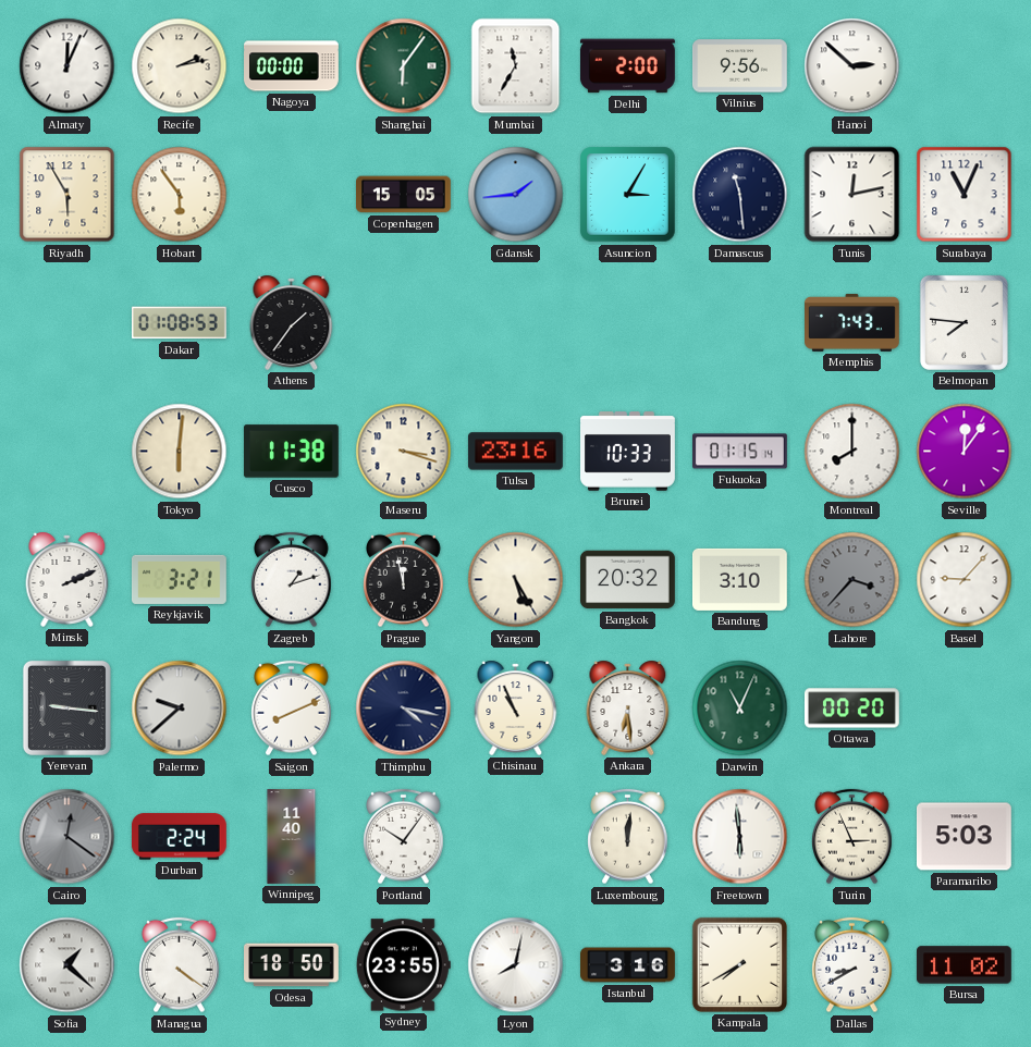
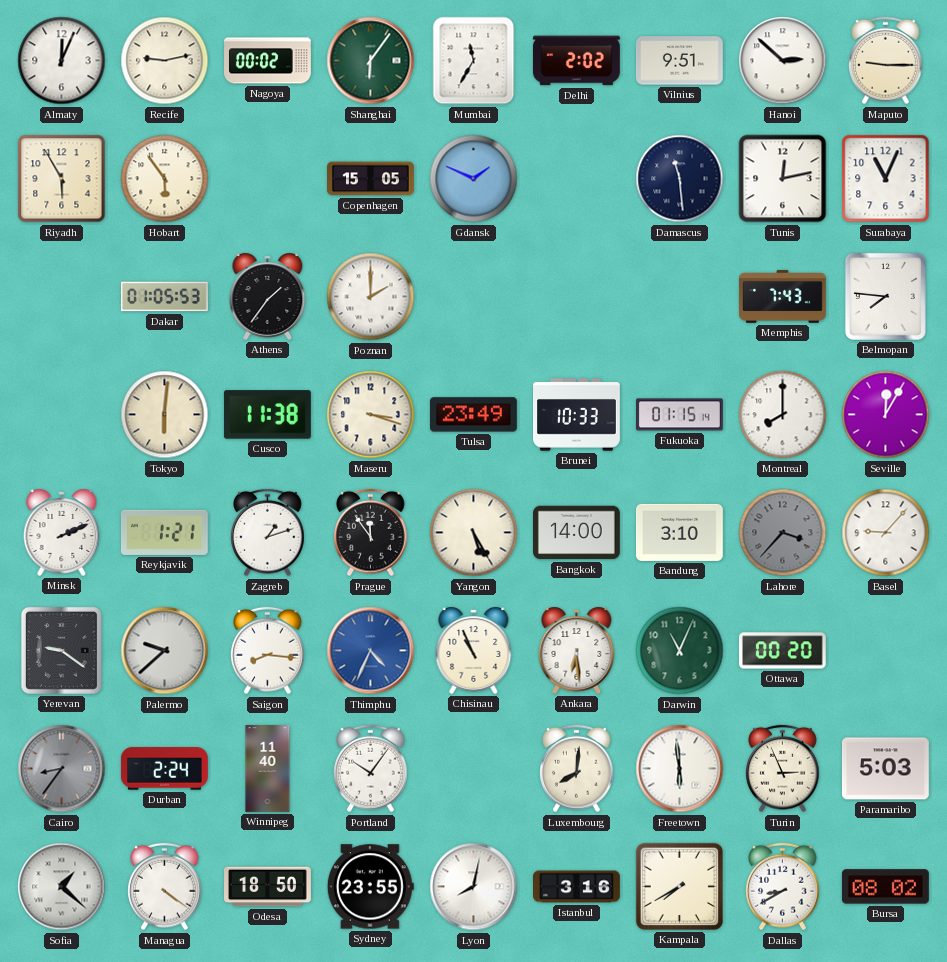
Recife: 2:13 -> 9:13 (165, 61)
Nagoya: 00:00 -> 00:02 (268, 61)
Delhi: 2:00 -> 2:02 (576, 61)
Vilnius: 9:56 -> 9:51 (680, 61)
Maputo: none -> 9:15 (886, 61)
Gdansk: 1:44 -> 1:49 (474, 179)
Asuncion: 3:05 -> none (628, 195)
Dakar: 01:08 -> 01:05 (164, 297)
Poznan: none -> 2:00 (371, 297)
Tulsa: 23:16 -> 23:49 (473, 415)
Seville: 12:06 -> 12:05 (886, 415)
Reykjavik: 3:21 -> 1:21 (164, 532)
Prague: 11:58 -> 11:54 (371, 533)
Bangkok: 20:32 -> 14:00 (577, 533)
Yerevan: 9:16 -> 9:21 (61, 650)
Saigon: 8:11 -> 8:16 (268, 651)
Thimphu: 4:17 -> 4:34 (371, 651)
Thimphu dial: navy -> blue (371, 651)
Cairo: 12:21 -> 8:36 (62, 769)
Luxembourg: 12:01 -> 8:01 (577, 769)
Bursa: 11:02 -> 08:02 (885, 887)
